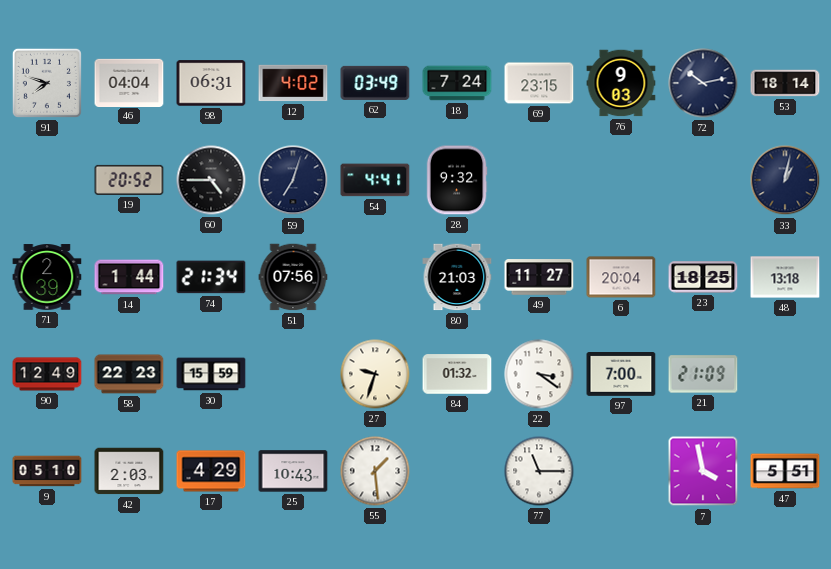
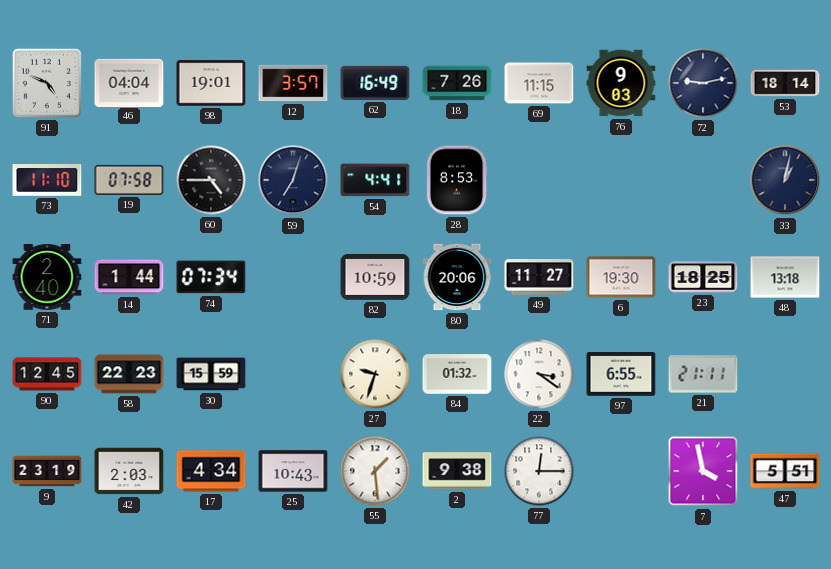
91: 7:48 -> 4:49 (47, 83)
98: 06:31 -> 19:01 (211, 83)
12: 4:02 -> 3:57 (293, 83)
62: 03:49 -> 16:49 (375, 83)
18: 7:24 -> 7:26 (457, 83)
69: 23:15 -> 11:15 (539, 83)
72: 10:13 -> 9:13 (703, 83)
73: none -> 11:10 (47, 181)
19: 20:52 -> 07:58 (129, 180)
28: 9:32 -> 8:53 (457, 180)
71: 2:39 -> 2:40 (47, 277)
74: 21:34 -> 07:34 (211, 277)
51: 07:56 -> none (293, 277)
82: none -> 10:59 (375, 278)
80: 21:03 -> 20:06 (457, 277)
6: 20:04 -> 19:30 (621, 277)
90: 12:49 -> 12:45 (47, 374)
97: 7:00 -> 6:55 (621, 375)
21: 21:09 -> 21:11 (703, 374)
9: 05:10 -> 23:19 (47, 471)
17: 4:29 -> 4:34 (211, 471)
2: none -> 9:38 (457, 471)
77: 11:15 -> 12:15 (539, 471)
